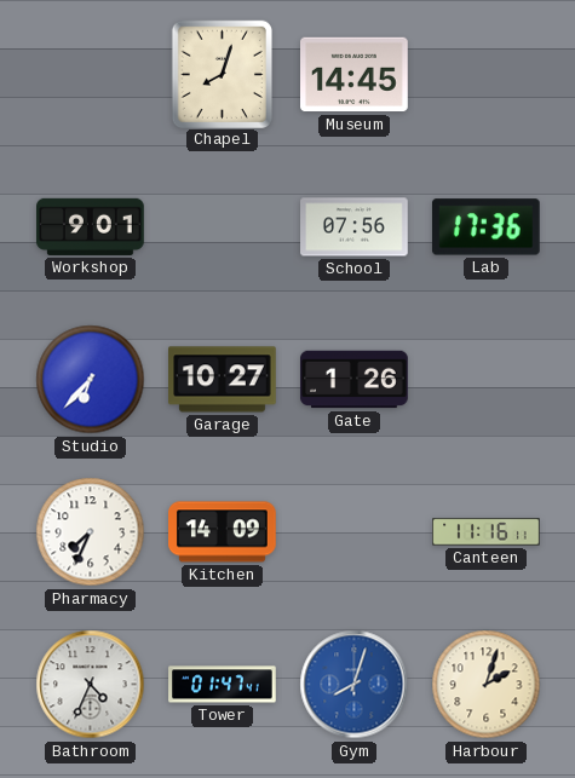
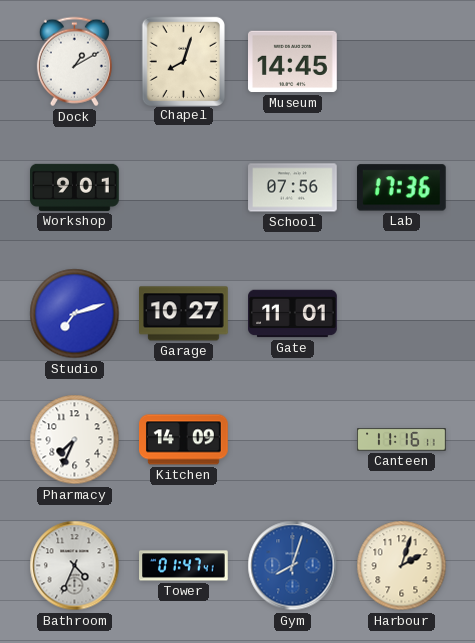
Dock: none -> 1:10 (74, 62)
Studio: 6:37 -> 7:12 (75, 314)
Gate: 1:26 -> 11:01 (293, 314)
